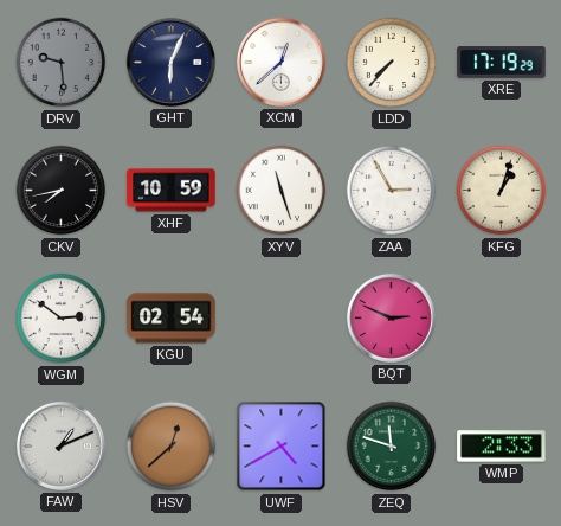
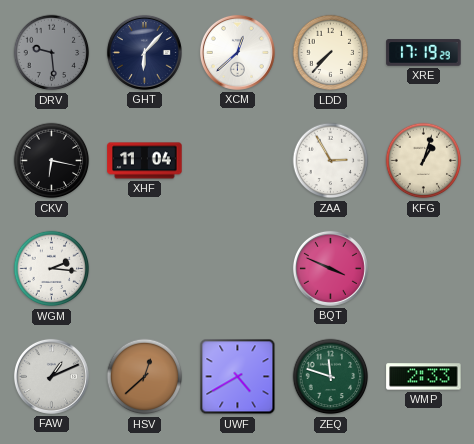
GHT: 6:04 -> 6:07 (144, 52)
CKV: 7:43 -> 6:17 (52, 161)
XHF: 10:59 -> 11:04 (145, 161)
XYV: 11:27 -> none (282, 191)
WGM: 2:51 -> 2:16 (52, 269)
KGU: 02:54 -> none (172, 319)
BQT: 2:49 -> 3:49 (330, 268)
